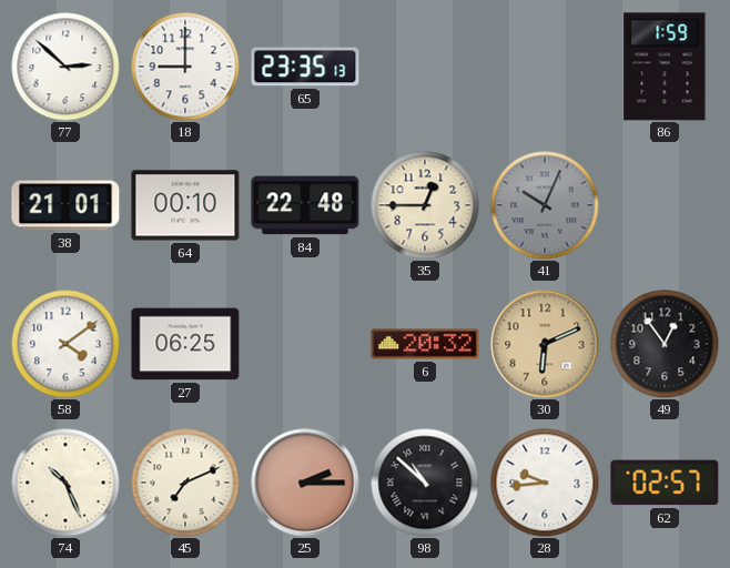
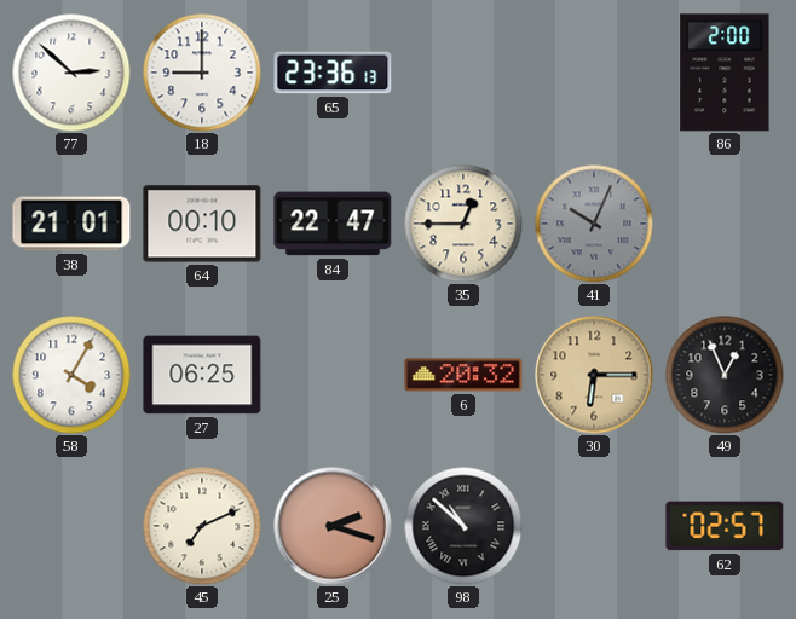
65: 23:35 -> 23:36 (333, 73)
86: 1:59 -> 2:00 (725, 73)
84: 22:48 -> 22:47 (333, 224)
58: 4:09 -> 4:05 (71, 375)
30: 6:11 -> 6:15 (594, 375)
49: 12:54 -> 12:56 (725, 375)
74: 10:26 -> none (65, 483)
25: 2:15 -> 2:18 (333, 526)
28: 9:44 -> none (545, 483)
